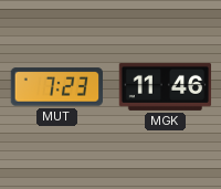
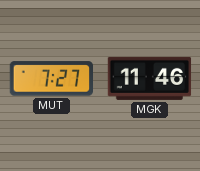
MUT: 7:23 -> 7:27 (51, 79)
